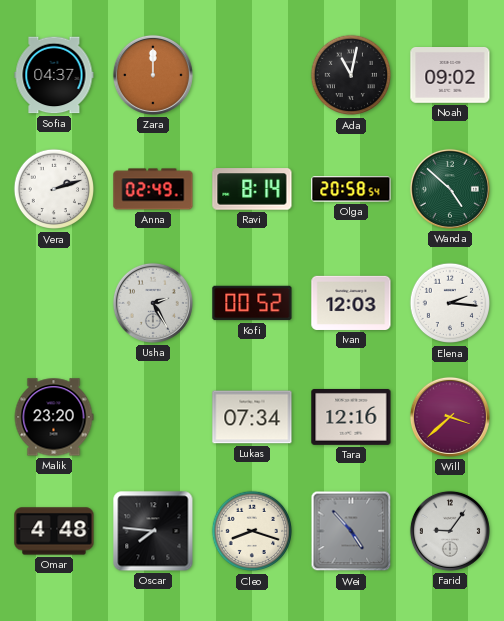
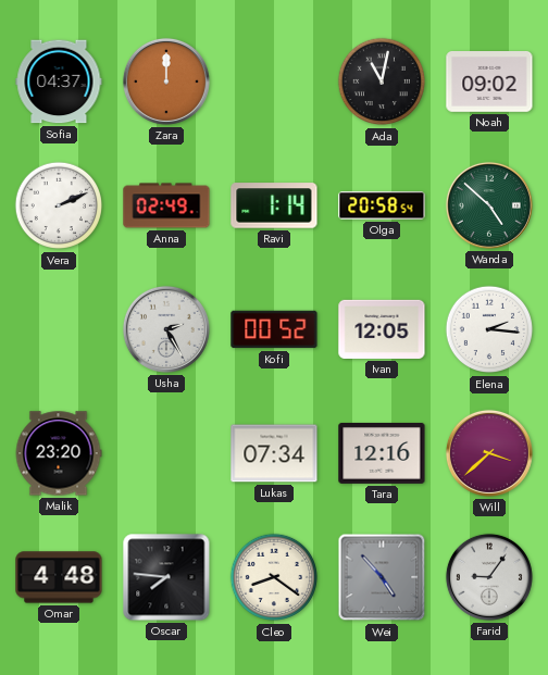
Vera: 2:12 -> 2:11 (59, 205)
Ravi: 8:14 -> 1:14 (274, 205)
Ivan: 12:03 -> 12:05 (382, 329)
Cleo: 8:18 -> 8:21 (274, 577)
